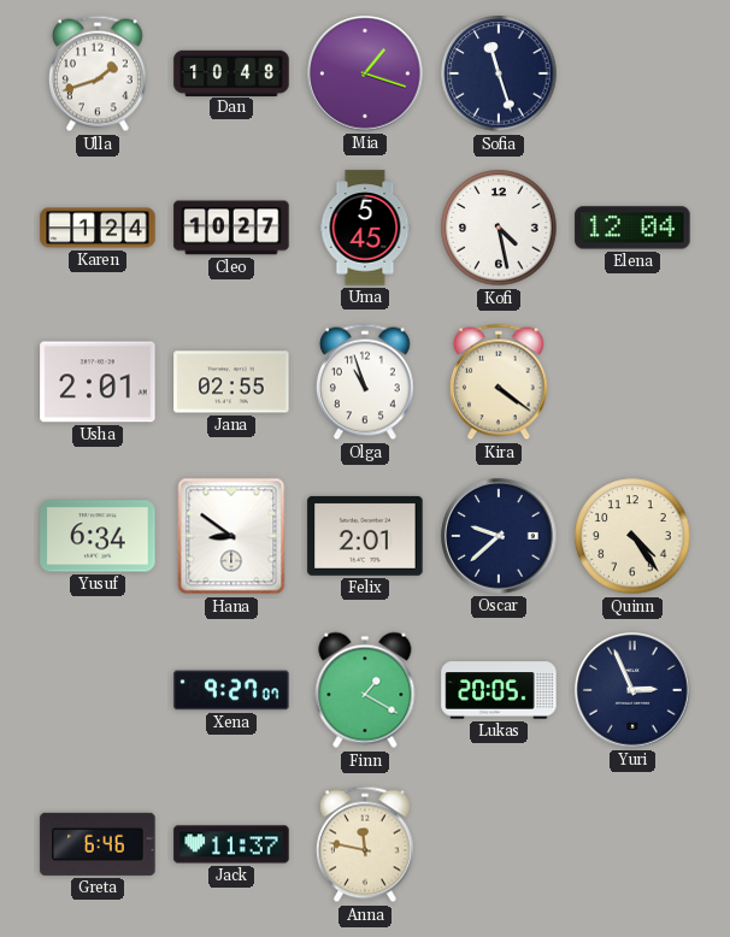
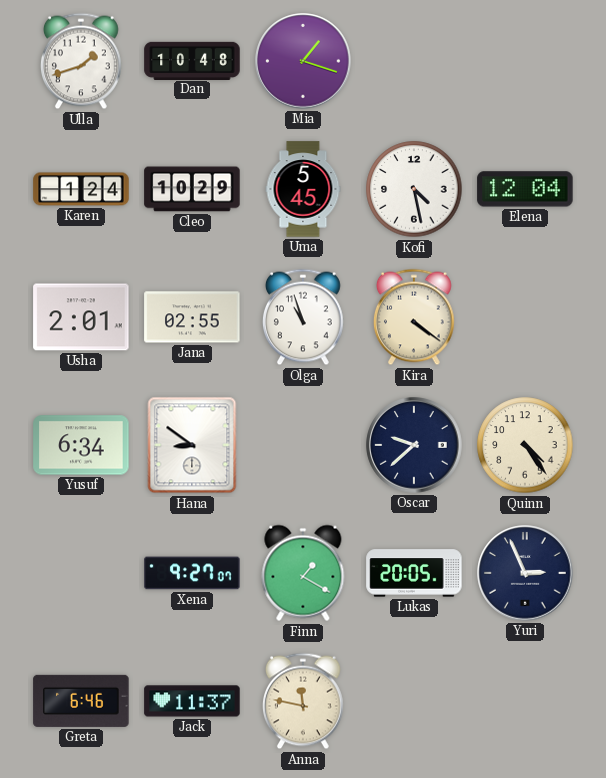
Sofia: 11:27 -> none (499, 73)
Cleo: 10:27 -> 10:29 (192, 189)
Felix: 2:01 -> none (365, 536)
